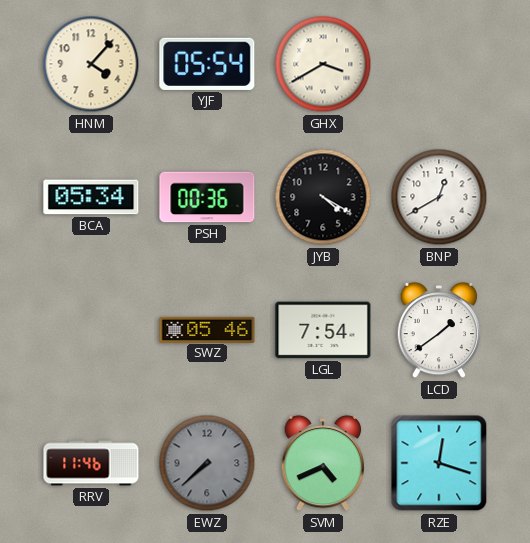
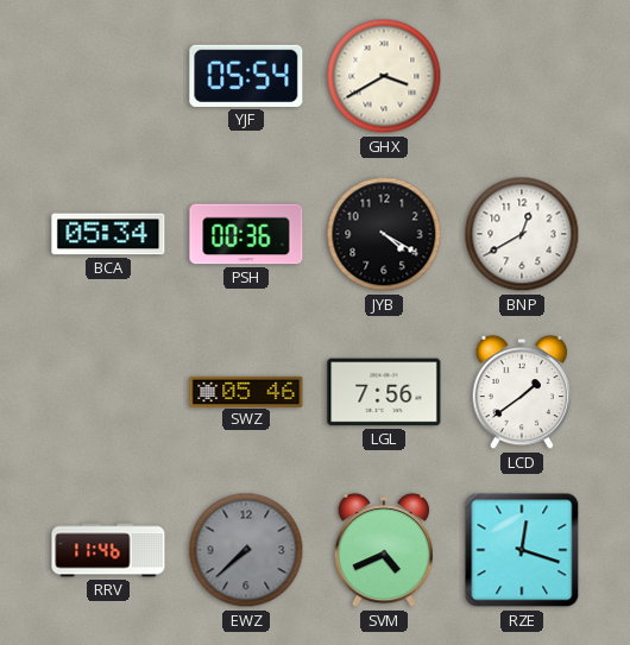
HNM: 4:07 -> none (91, 64)
LGL: 7:54 -> 7:56 (384, 392)
